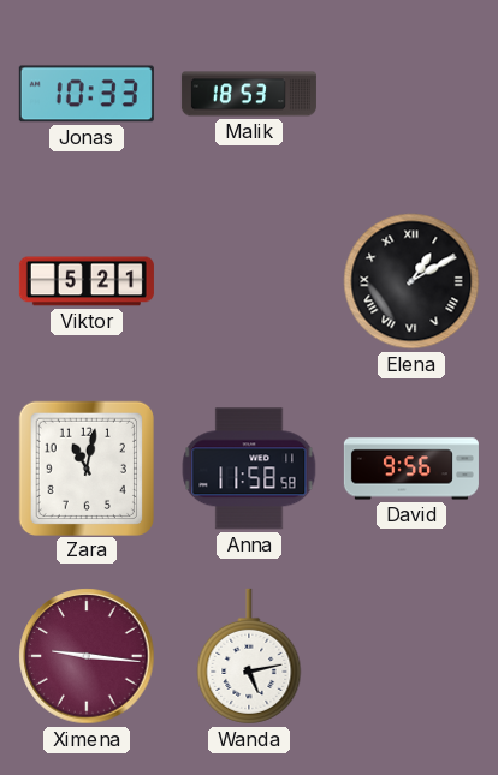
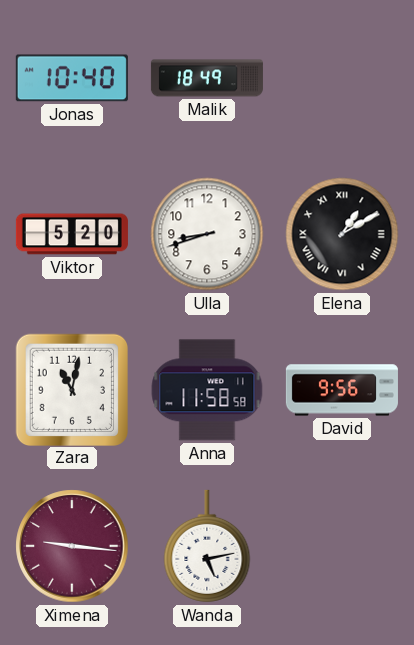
Jonas: 10:33 -> 10:40 (72, 78)
Malik: 18:53 -> 18:49 (207, 78)
Viktor: 5:21 -> 5:20 (72, 234)
Ulla: none -> 8:42 (207, 234)
